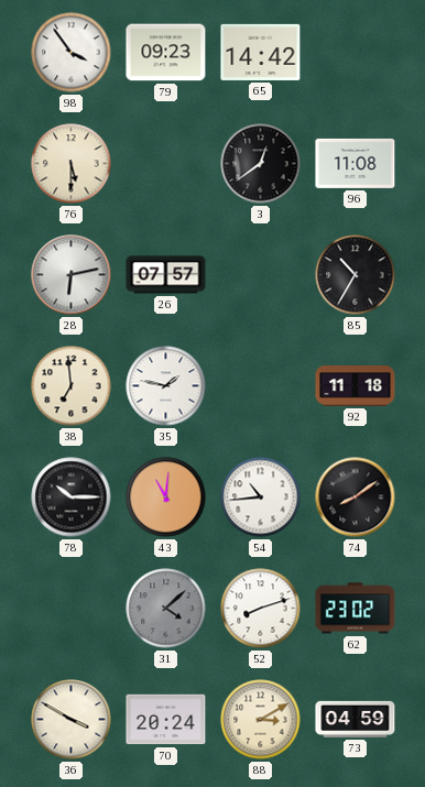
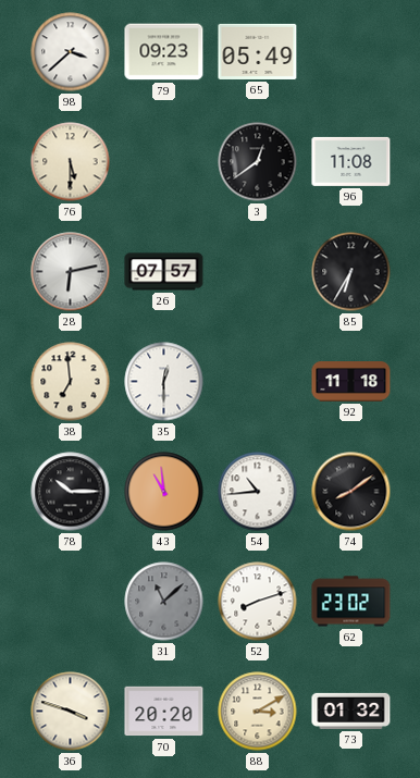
98: 3:54 -> 3:38 (71, 52)
65: 14:42 -> 05:49 (258, 51)
85: 10:35 -> 6:35 (351, 272)
35: 1:47 -> 12:30 (164, 382)
43: 11:01 -> 10:59 (164, 492)
31: 4:08 -> 11:08 (164, 602)
36: 3:50 -> 3:48 (71, 712)
70: 20:24 -> 20:20 (164, 712)
73: 04:59 -> 01:32 (351, 711)
